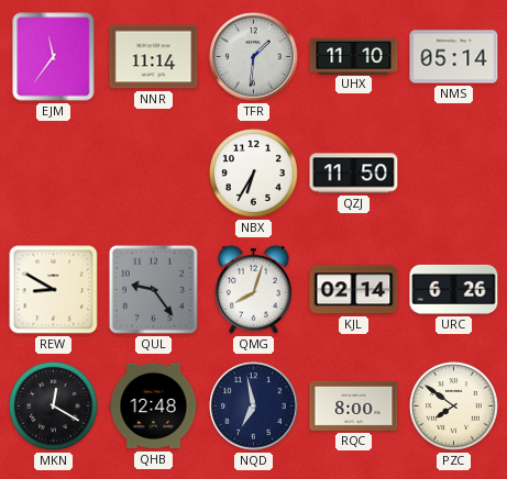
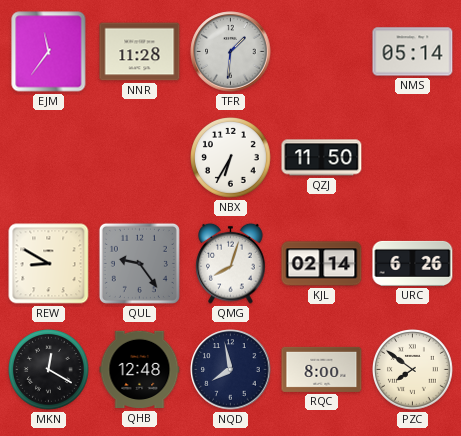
NNR: 11:14 -> 11:28 (140, 52)
UHX: 11:10 -> none (354, 56)
NQD: 6:58 -> 7:58 (231, 370)
